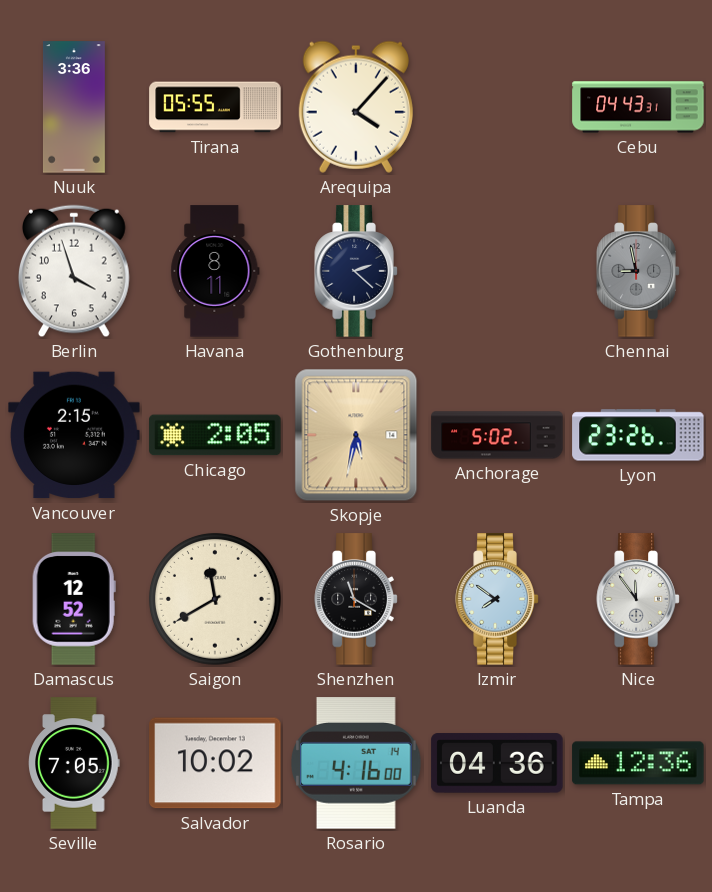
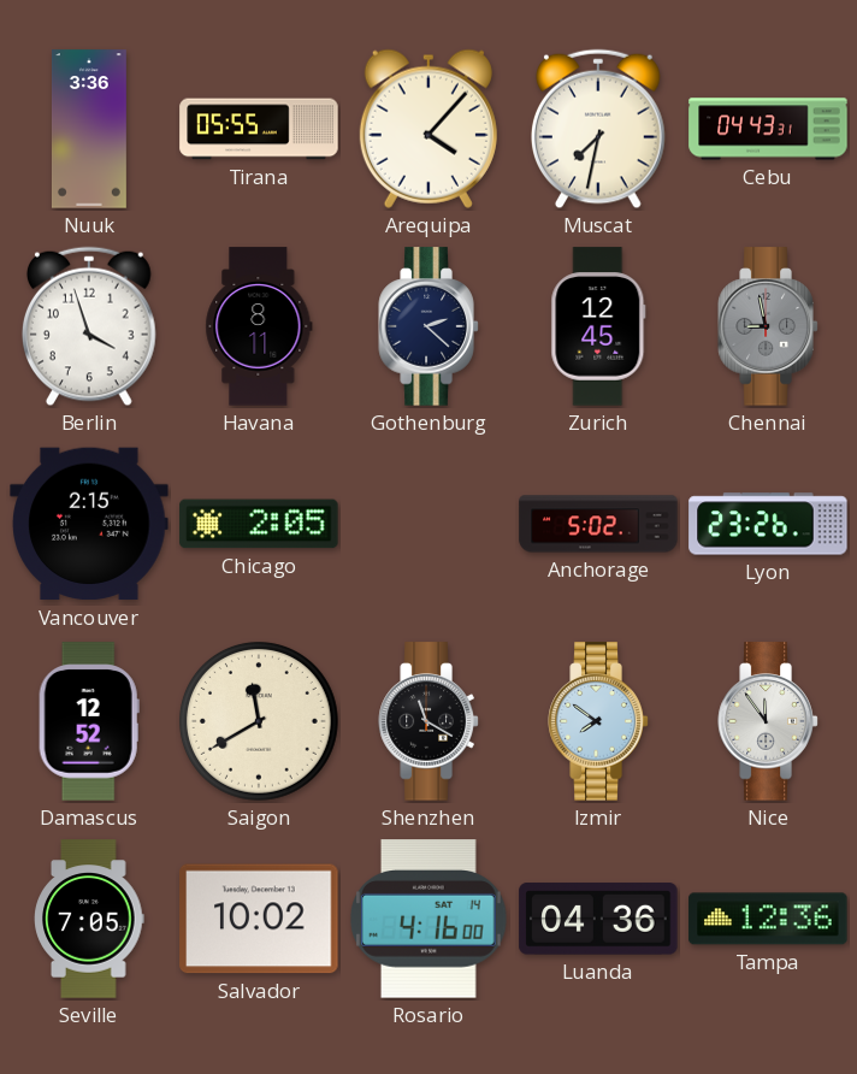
Muscat: none -> 7:32 (599, 129)
Zurich: none -> 12:45 (598, 326)
Skopje: 5:32 -> none (356, 435)
